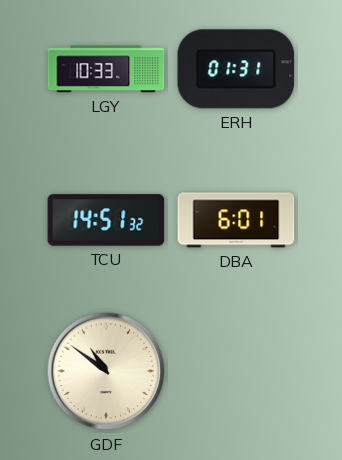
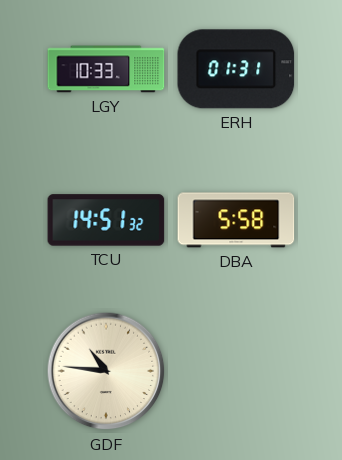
DBA: 6:01 -> 5:58 (236, 220)
GDF: 10:51 -> 10:46 (106, 371)
